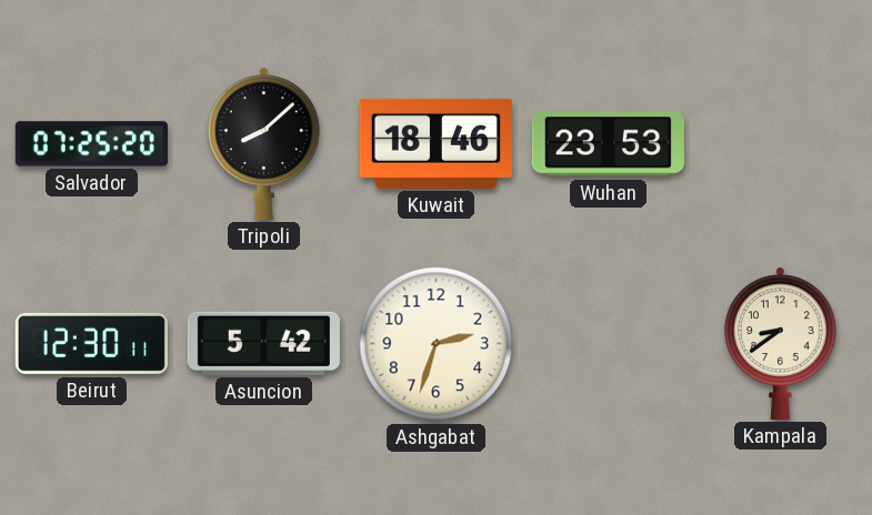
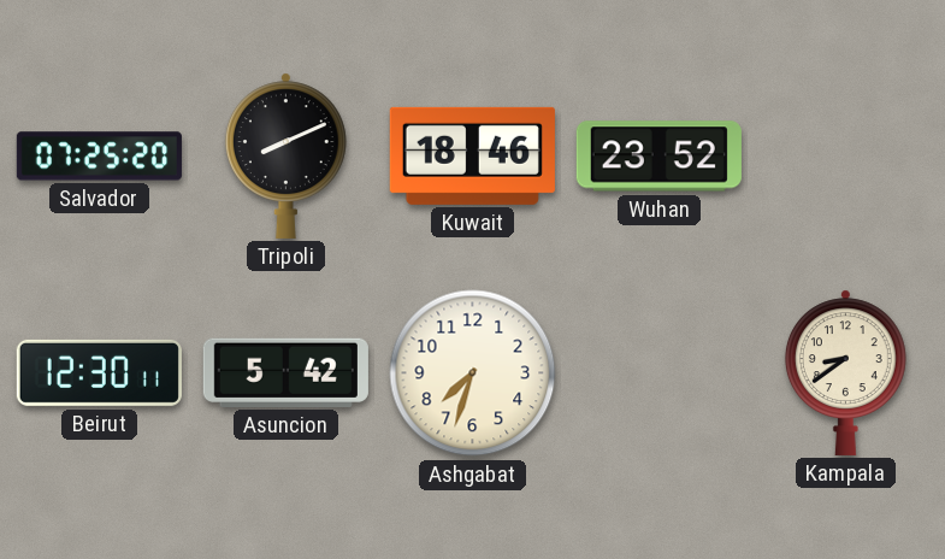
Tripoli: 8:08 -> 8:11 (285, 155)
Wuhan: 23:53 -> 23:52 (658, 157)
Ashgabat: 2:33 -> 7:33 (473, 373)
